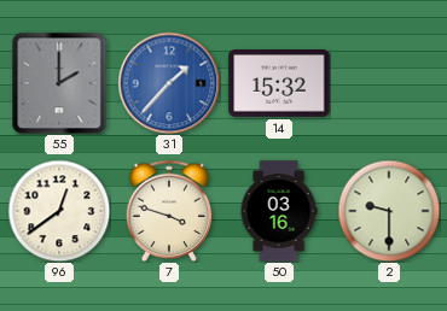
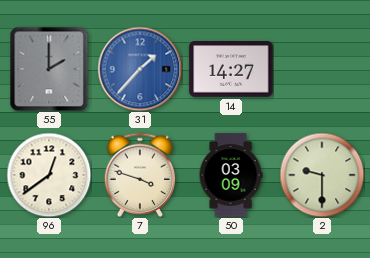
14: 15:32 -> 14:27 (231, 70)
50: 03:16 -> 03:09 (231, 175)
